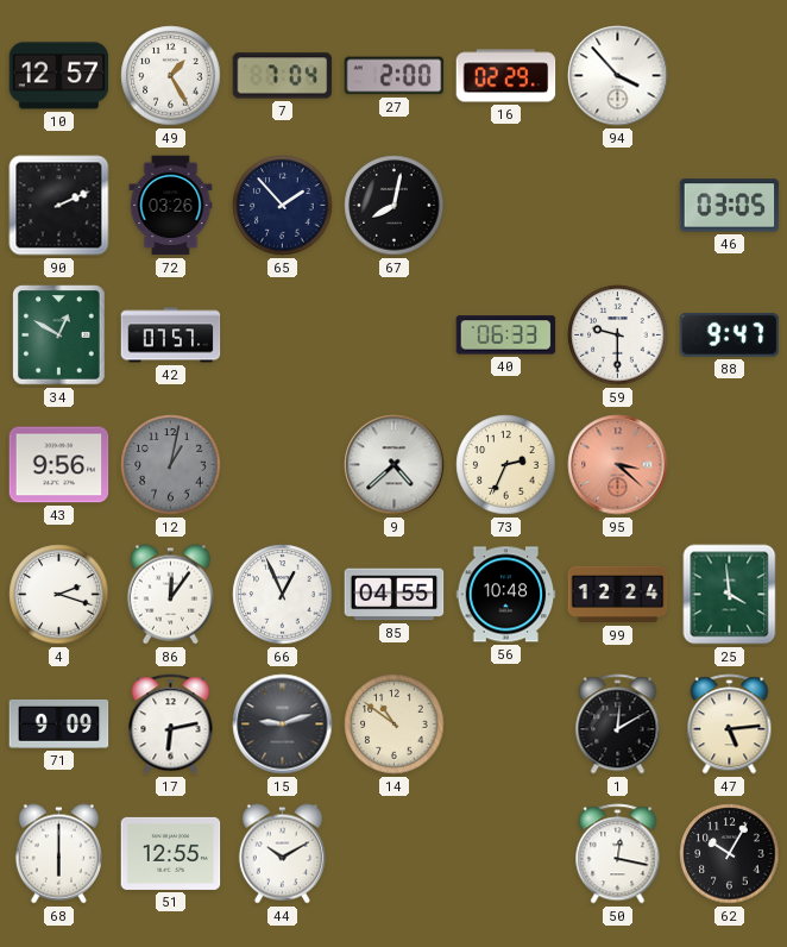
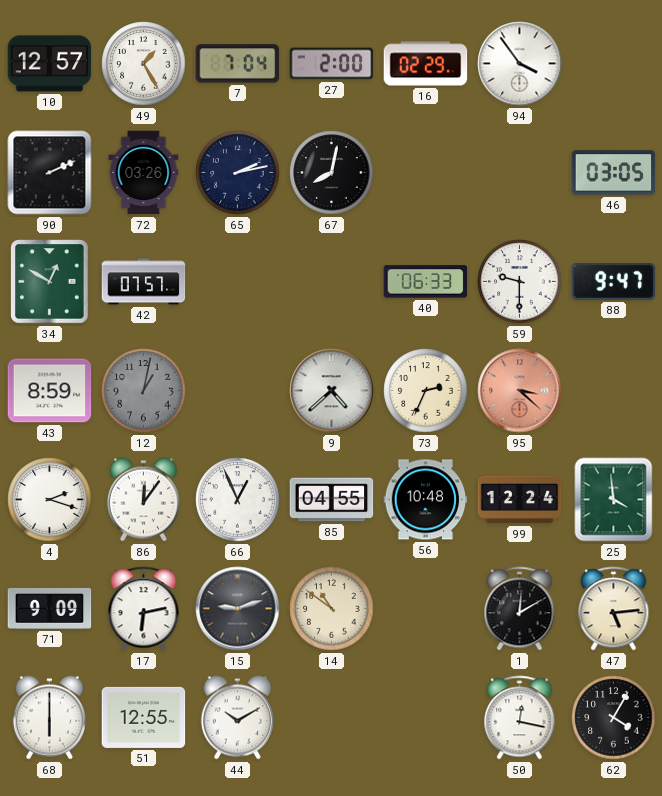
94: 3:53 -> 3:54 (520, 64)
65: 1:53 -> 2:13 (238, 173)
43: 9:56 -> 8:59 (50, 391)
62: 10:05 -> 4:05 (614, 718)
